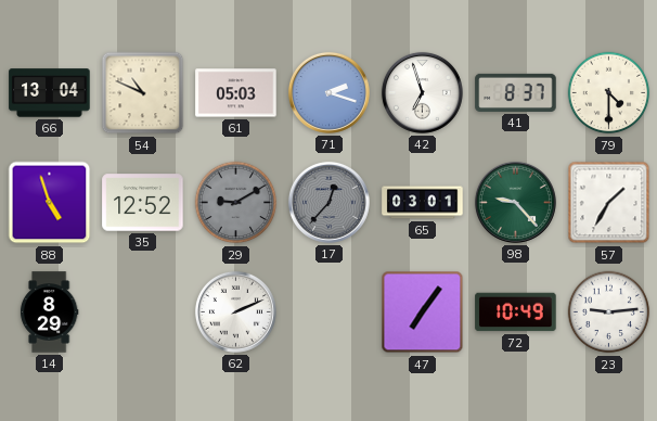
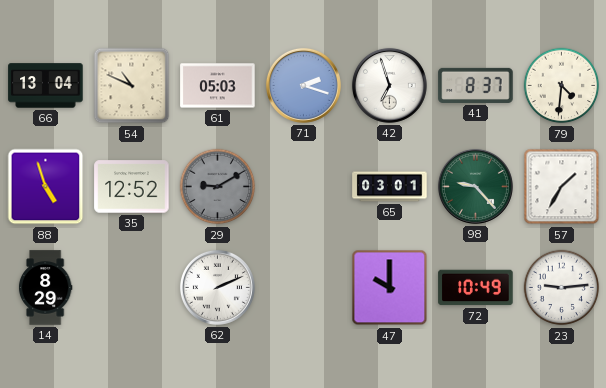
79: 4:30 -> 4:31 (562, 86)
17: 12:37 -> none (328, 202)
47: 7:06 -> 10:00 (390, 288)
